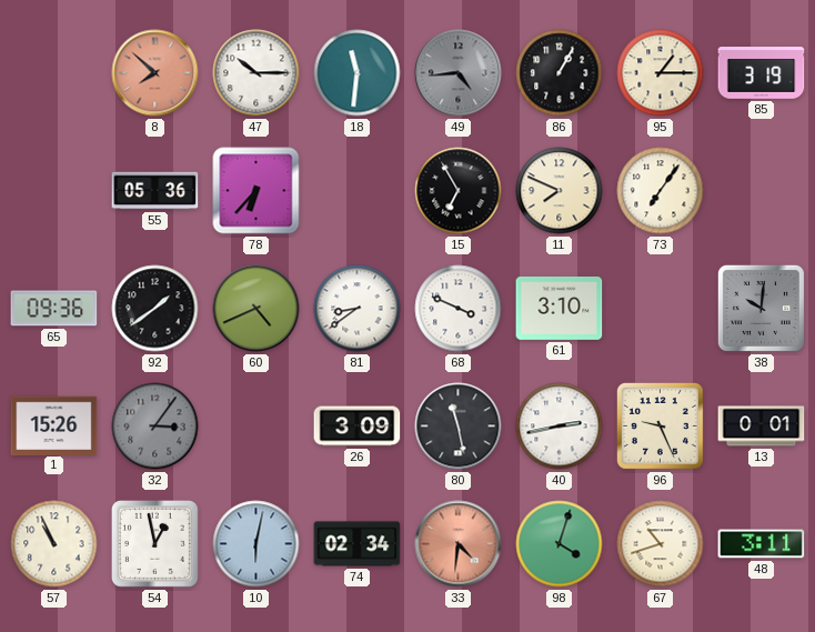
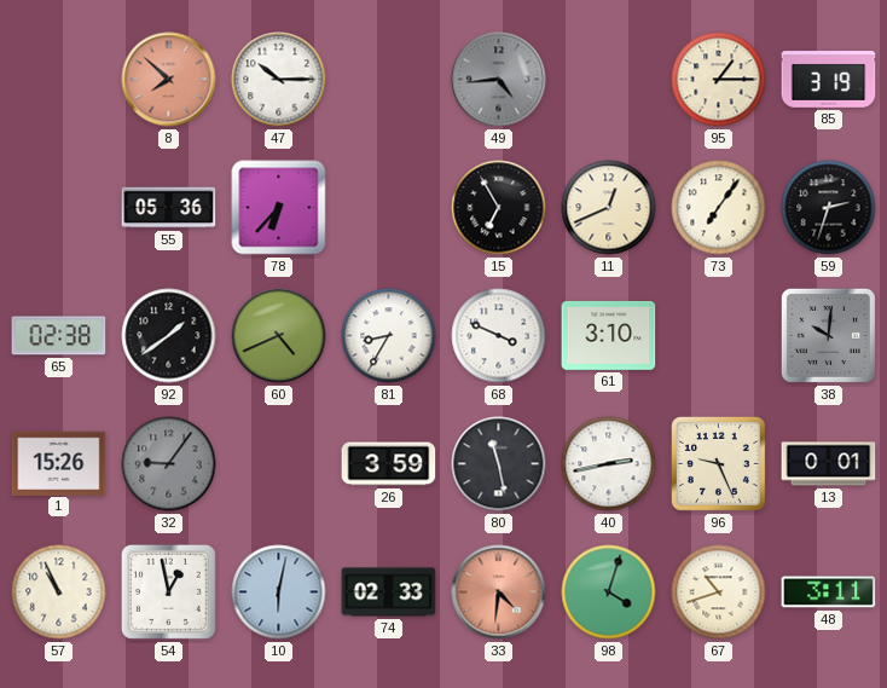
18: 11:31 -> none (358, 73)
86: 1:05 -> none (560, 73)
11: 7:49 -> 12:41 (609, 208)
59: none -> 2:33 (829, 208)
65: 09:36 -> 02:38 (59, 336)
81: 8:39 -> 8:35 (389, 336)
32: 3:06 -> 9:06 (169, 464)
26: 3:09 -> 3:59 (389, 464)
74: 02:34 -> 02:33 (389, 592)
